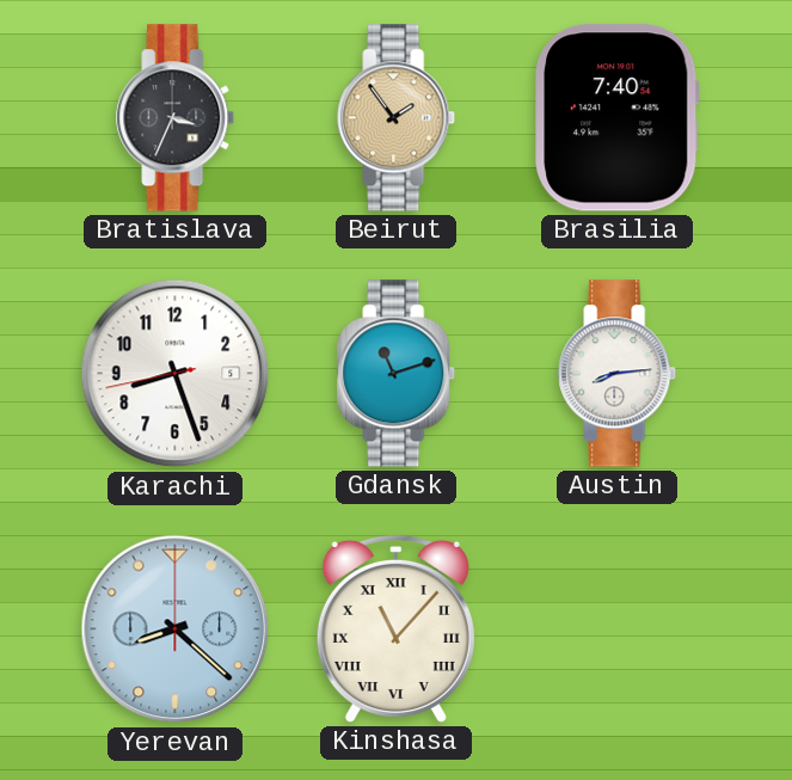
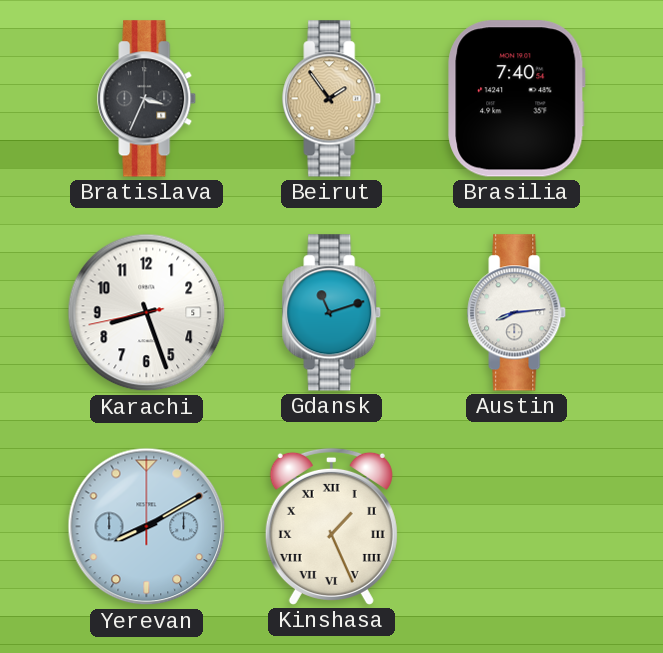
Yerevan: 8:22 -> 8:10 (147, 527)
Kinshasa: 11:07 -> 1:26 (331, 526)
